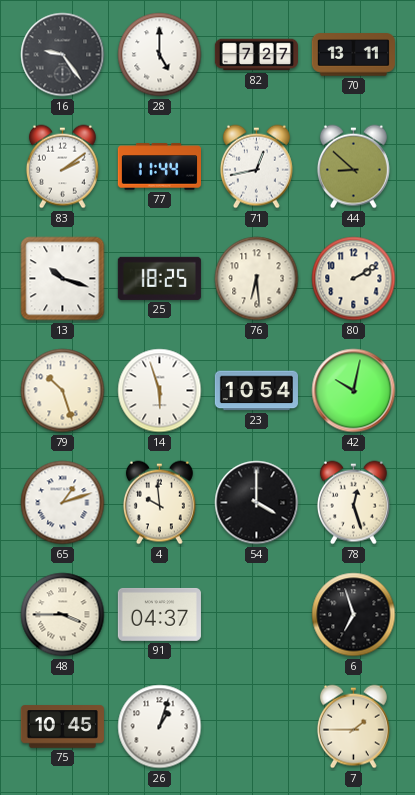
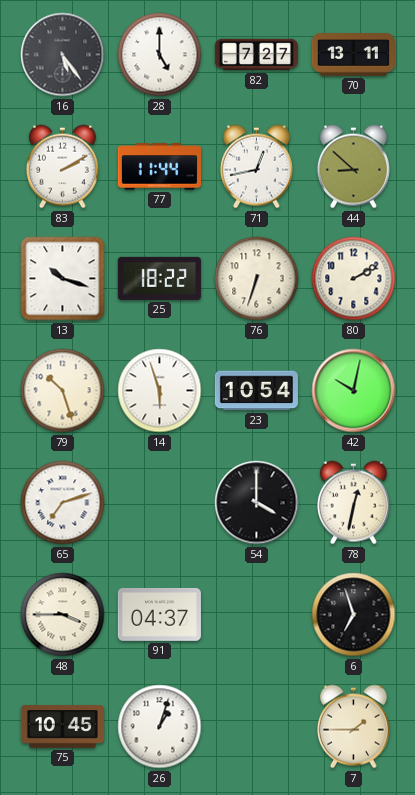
16: 9:24 -> 5:24 (63, 55)
83: 2:09 -> 2:10 (62, 167)
25: 18:25 -> 18:22 (159, 278)
76: 6:29 -> 6:33 (257, 279)
65: 1:12 -> 7:12 (63, 503)
4: 9:59 -> none (159, 503)
78: 12:27 -> 12:32 (353, 503)
